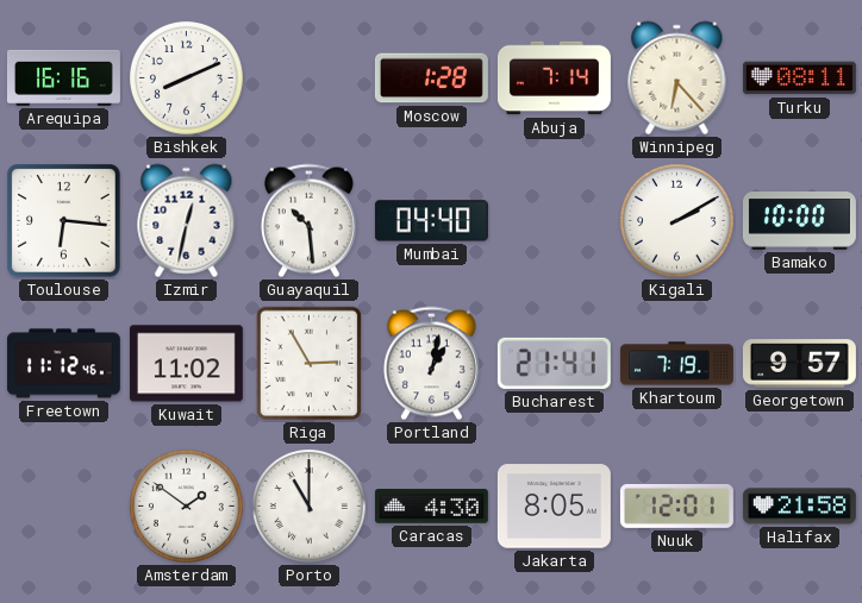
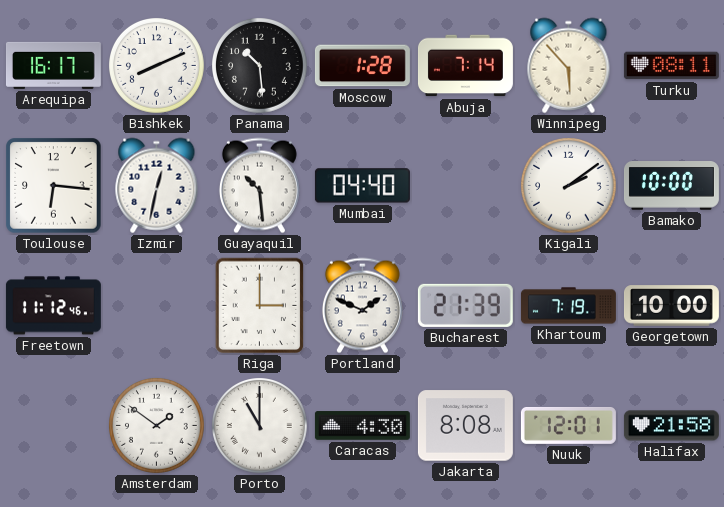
Arequipa: 16:16 -> 16:17 (53, 65)
Panama: none -> 10:29 (260, 66)
Winnipeg: 6:23 -> 5:53 (569, 66)
Kigali: 2:10 -> 2:09 (569, 186)
Kuwait: 11:02 -> none (186, 364)
Riga: 2:55 -> 3:00 (260, 306)
Portland: 1:02 -> 1:49 (362, 306)
Bucharest: 21:41 -> 21:39 (465, 305)
Georgetown: 9:57 -> 10:00 (671, 306)
Jakarta: 8:05 -> 8:08 (465, 426)
